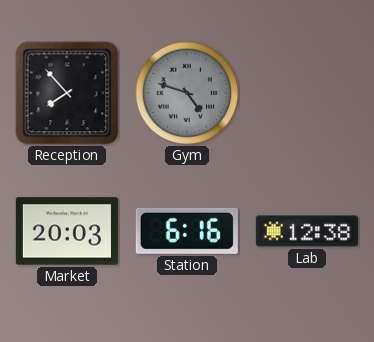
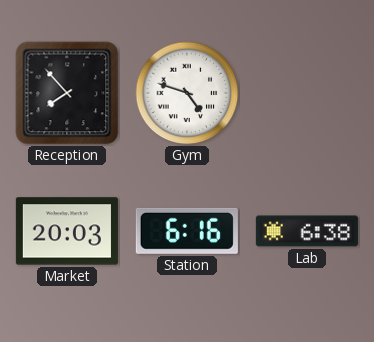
Gym dial: grey -> white (187, 93)
Lab: 12:38 -> 6:38 (307, 231)
